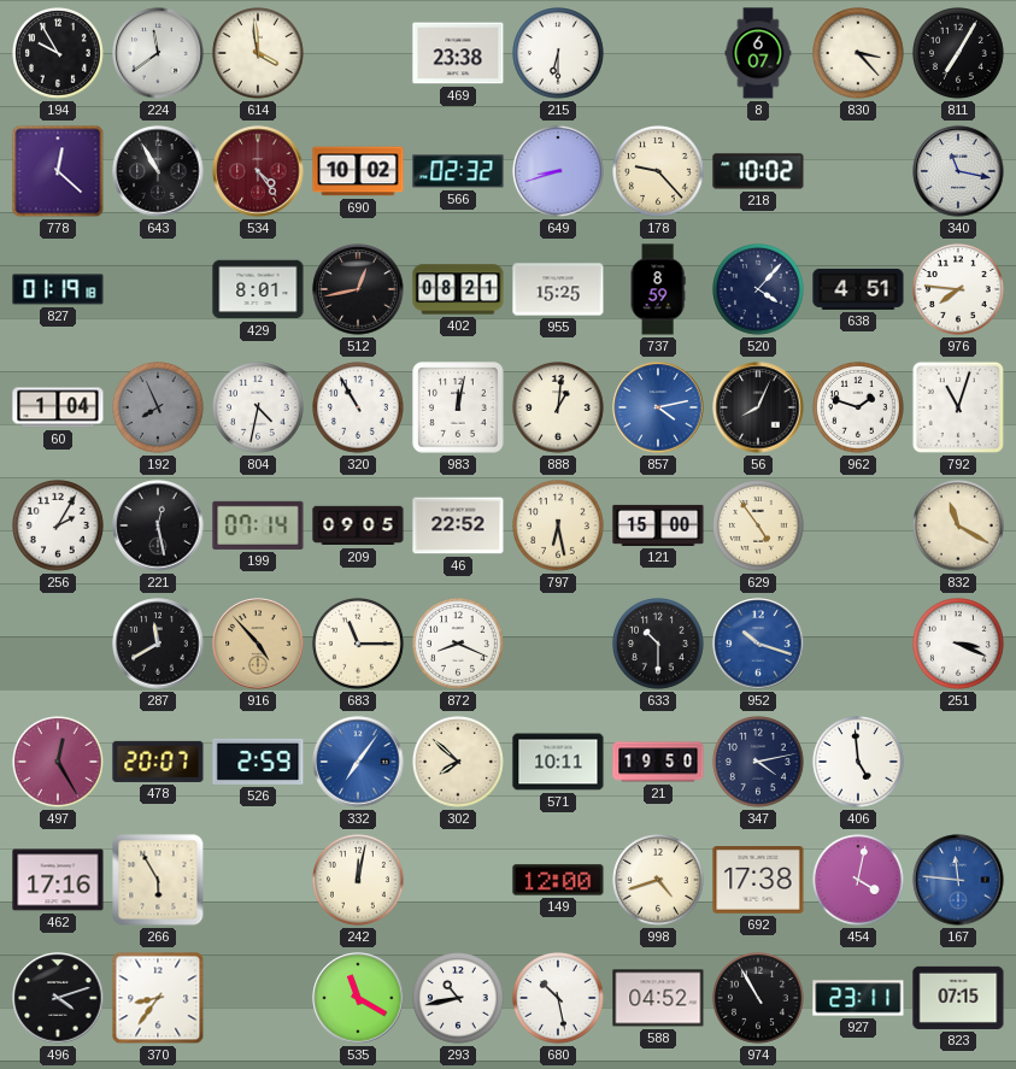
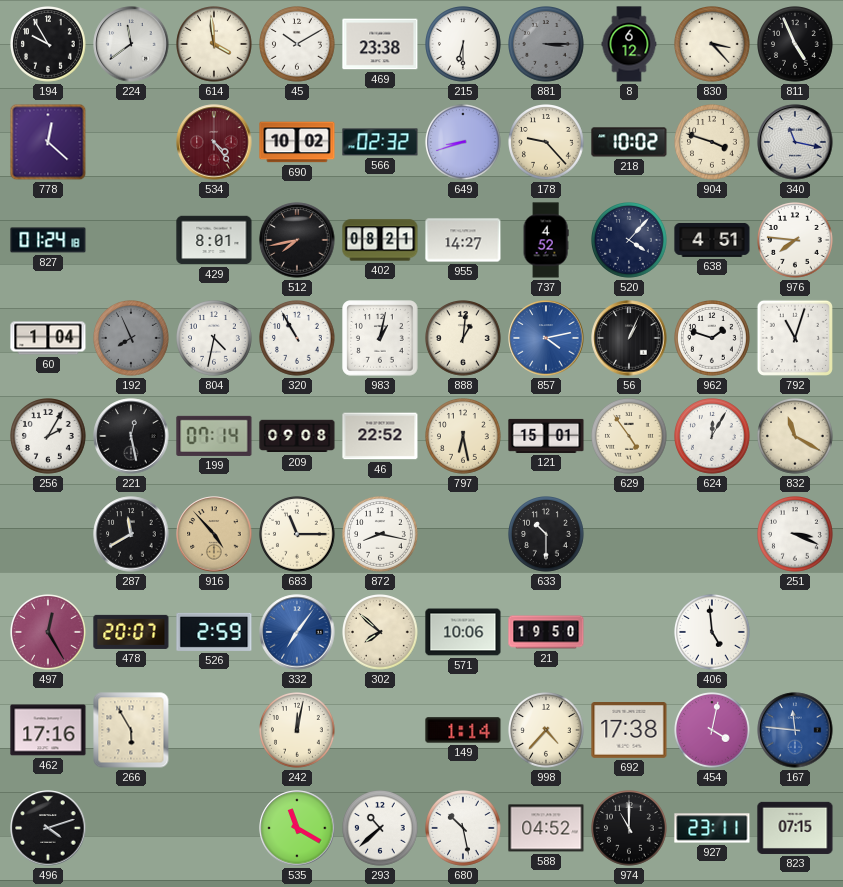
45: none -> 10:10 (298, 45)
881: none -> 3:15 (547, 45)
8: 6:07 -> 6:12 (629, 44)
811: 7:05 -> 4:56 (796, 45)
643: 10:55 -> none (158, 171)
904: none -> 3:48 (713, 143)
827: 01:19 -> 01:24 (48, 240)
512: 12:43 -> 7:43 (297, 240)
955: 15:25 -> 14:27 (463, 240)
737: 8:59 -> 4:52 (546, 240)
983: 12:02 -> 1:02 (380, 338)
56: 8:04 -> 1:04 (629, 338)
209: 09:05 -> 09:08 (297, 436)
121: 15:00 -> 15:01 (546, 436)
624: none -> 12:05 (713, 437)
872: 8:19 -> 8:17 (381, 535)
952: 10:18 -> none (758, 644)
571: 10:11 -> 10:06 (463, 632)
347: 4:13 -> none (759, 763)
149: 12:00 -> 1:14 (463, 730)
998: 4:42 -> 4:37 (547, 731)
370: 8:36 -> none (158, 998)
293: 10:43 -> 10:38 (381, 829)
974: 10:55 -> 11:00 (630, 829)
